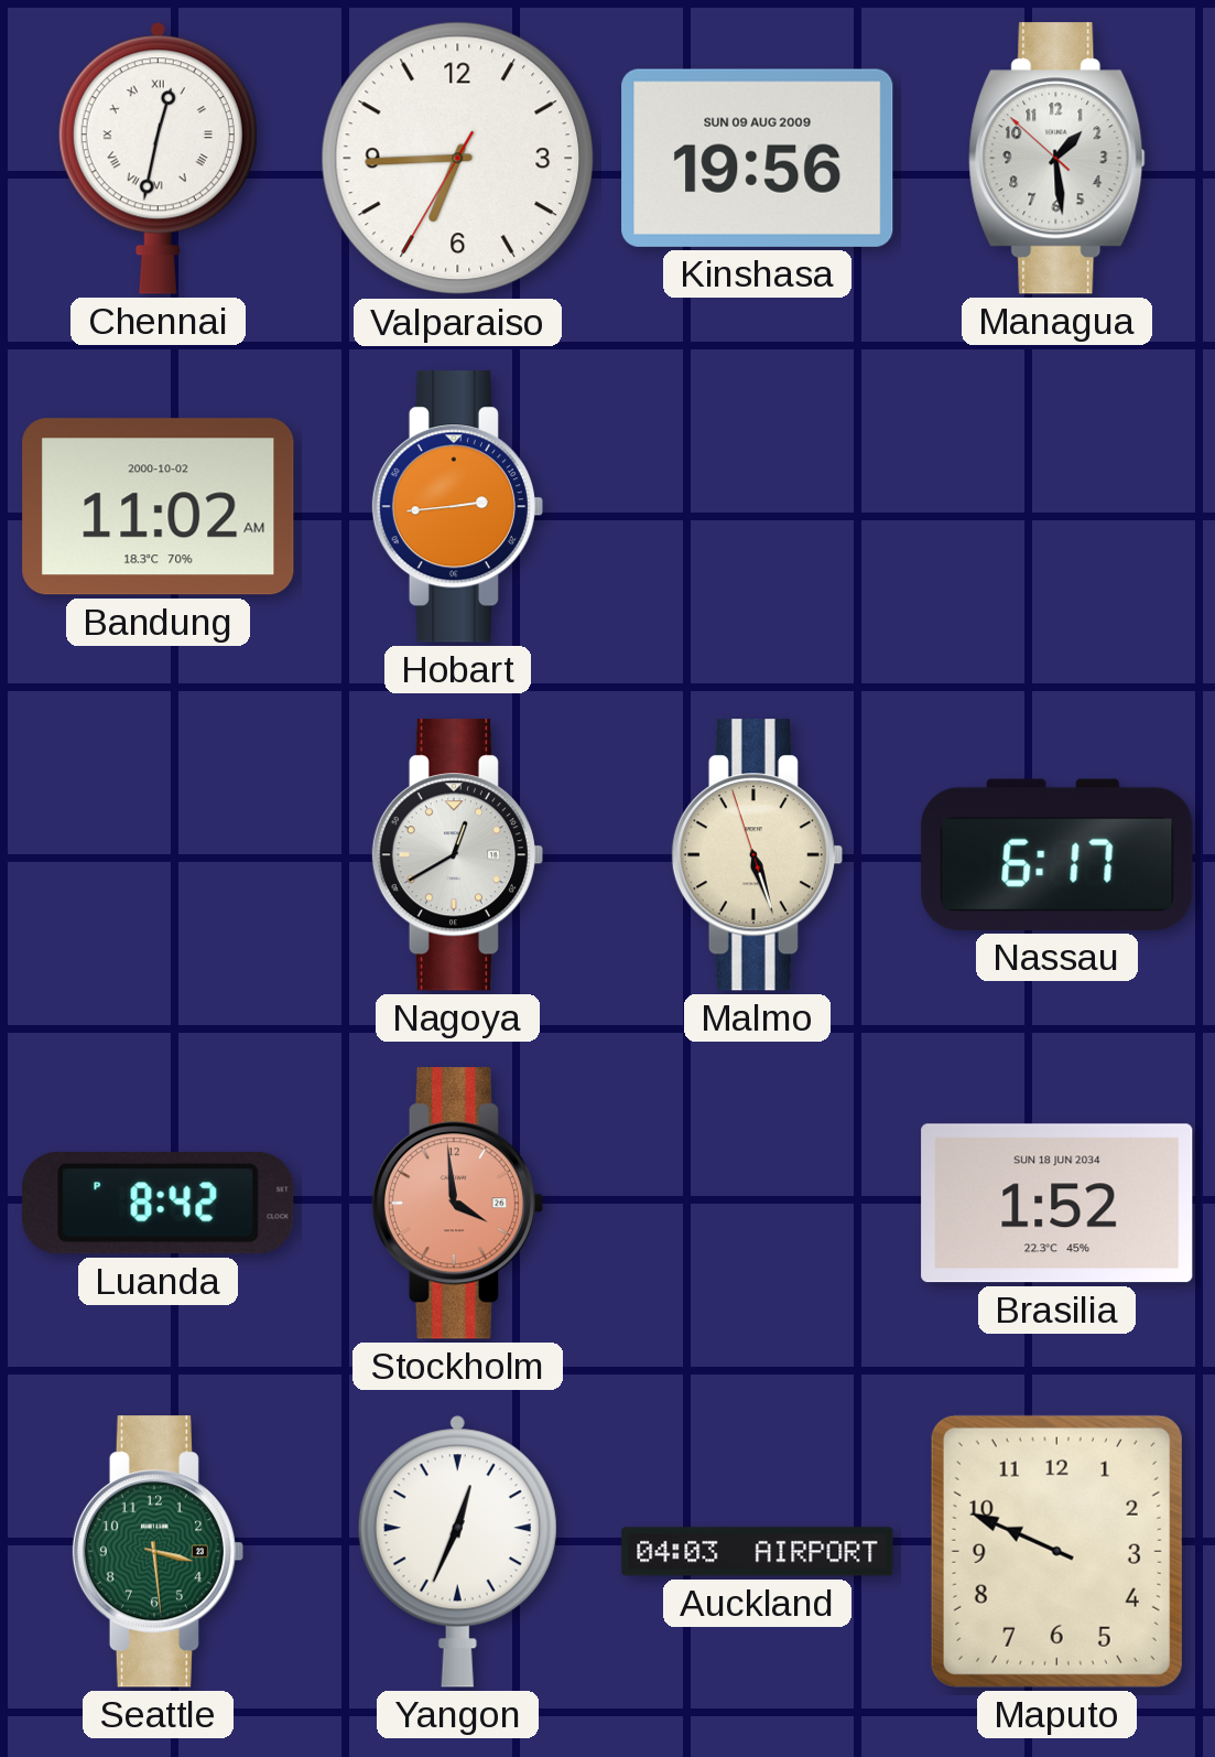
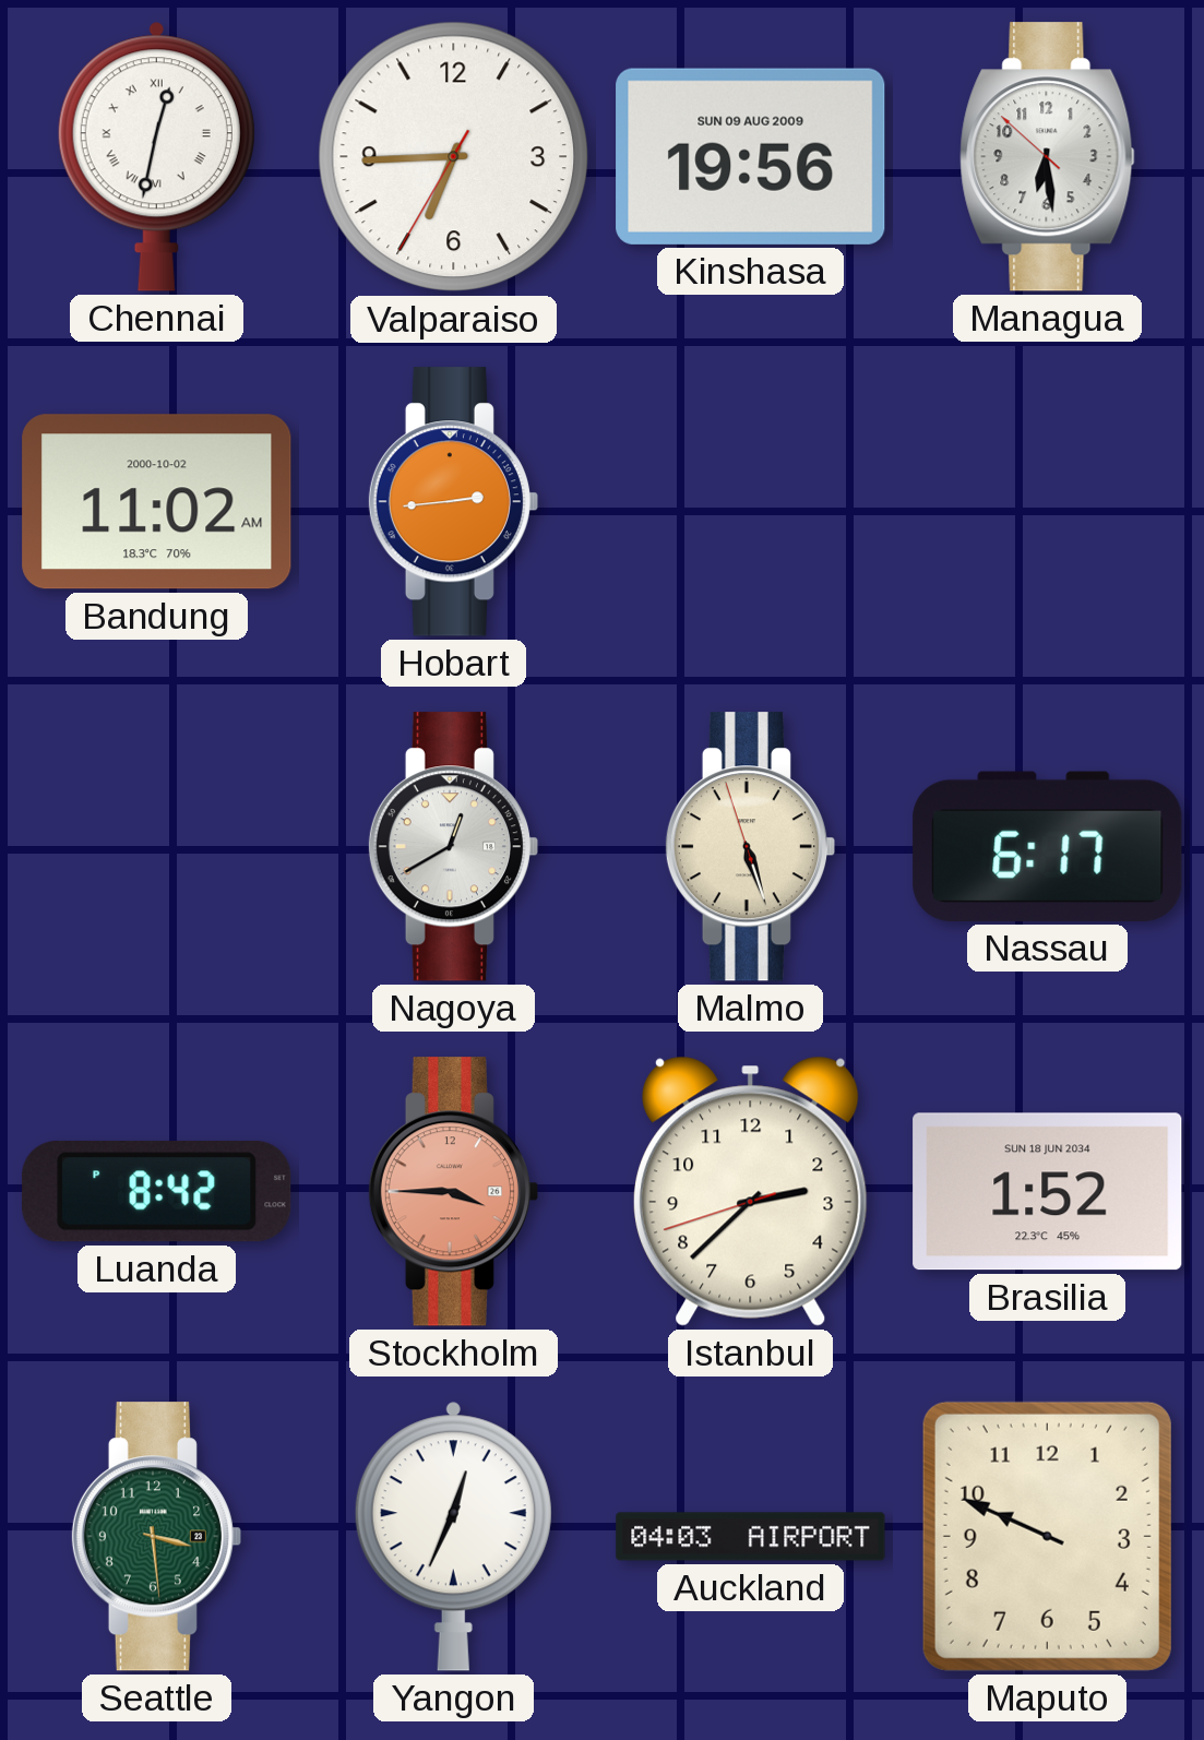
Managua: 1:28 -> 6:28 (1048, 157)
Stockholm: 3:59 -> 3:45 (453, 1192)
Istanbul: none -> 2:37 (751, 1191)
